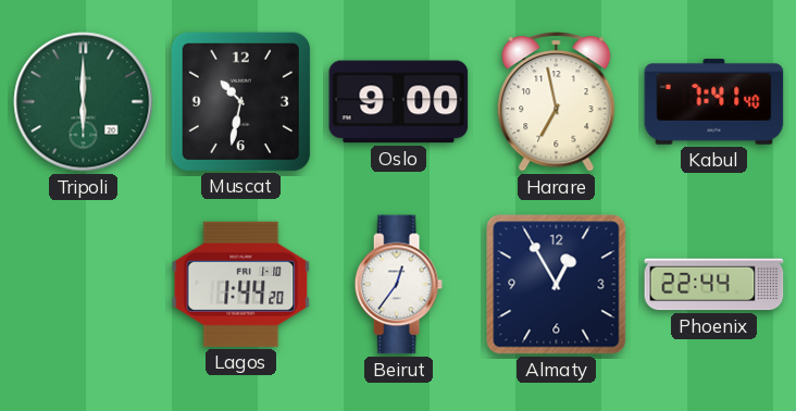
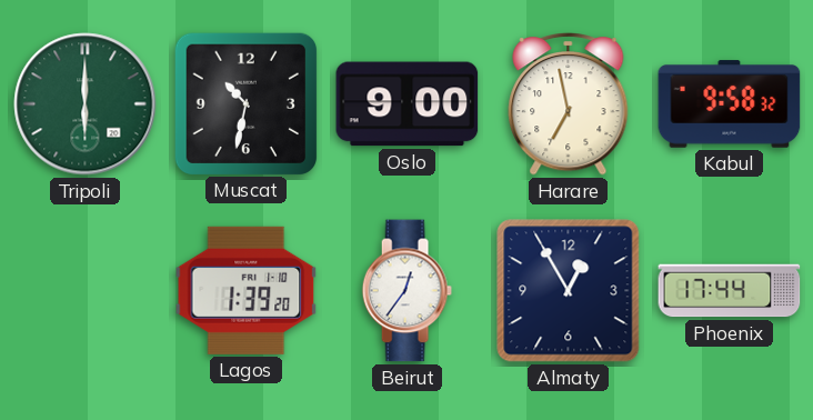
Kabul: 7:41 -> 9:58 (730, 104)
Lagos: 1:44 -> 1:39 (247, 290)
Phoenix: 22:44 -> 17:44 (730, 291)
